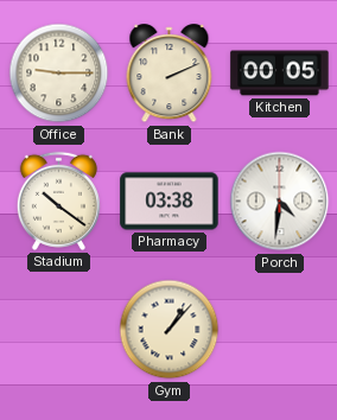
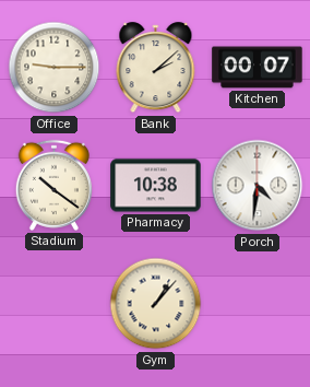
Bank: 2:11 -> 2:08 (156, 68)
Kitchen: 00:05 -> 00:07 (258, 68)
Pharmacy: 03:38 -> 10:38 (156, 186)
